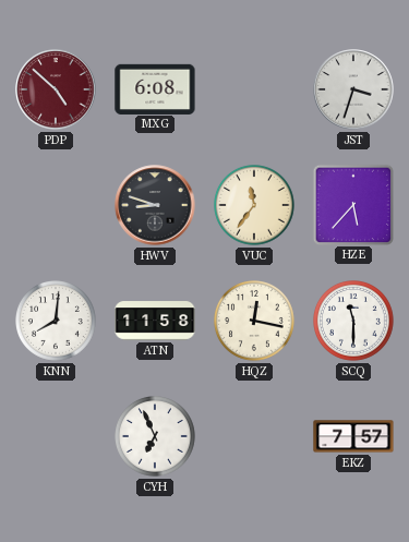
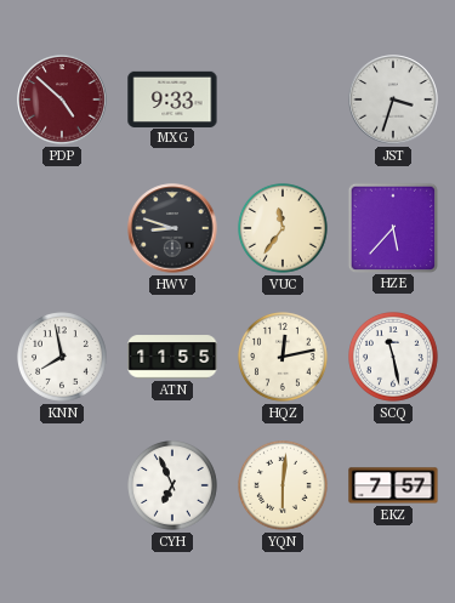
MXG: 6:08 -> 9:33 (172, 98)
KNN: 8:01 -> 7:58 (63, 358)
ATN: 11:58 -> 11:55 (172, 357)
HQZ: 12:17 -> 12:13 (284, 358)
SCQ: 11:30 -> 11:28 (394, 358)
YQN: none -> 6:01 (284, 487)
